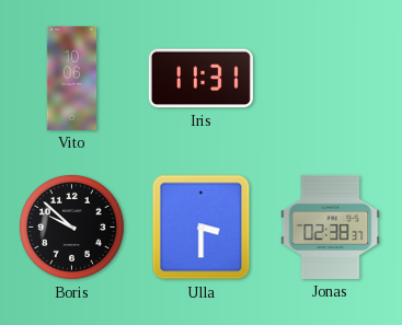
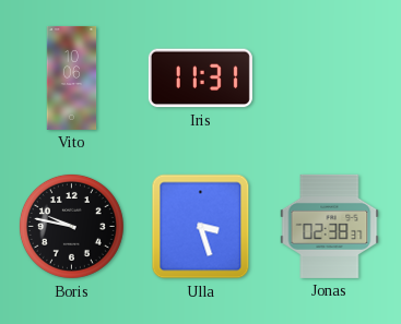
Boris: 9:52 -> 9:47 (71, 226)
Ulla: 3:30 -> 3:27 (201, 227)
